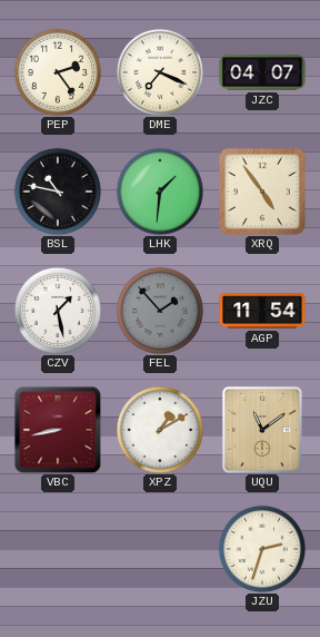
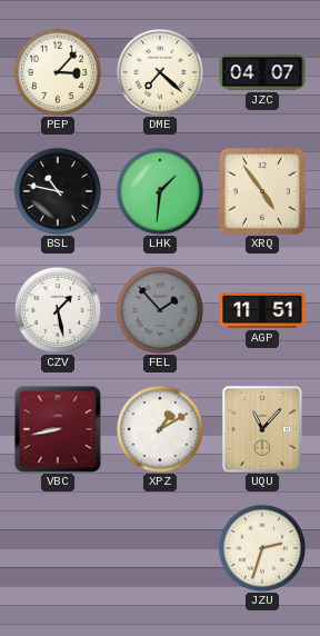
PEP: 2:24 -> 3:07 (58, 72)
DME: 7:19 -> 7:22 (160, 72)
AGP: 11:54 -> 11:51 (262, 310)
UQU: 11:09 -> 11:07 (262, 429)
